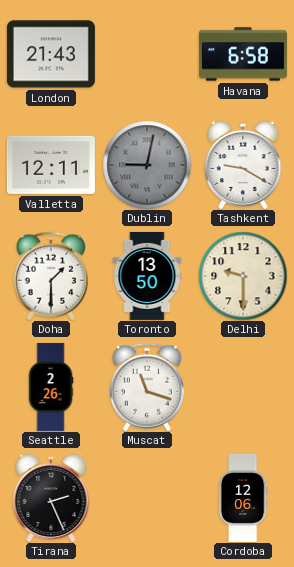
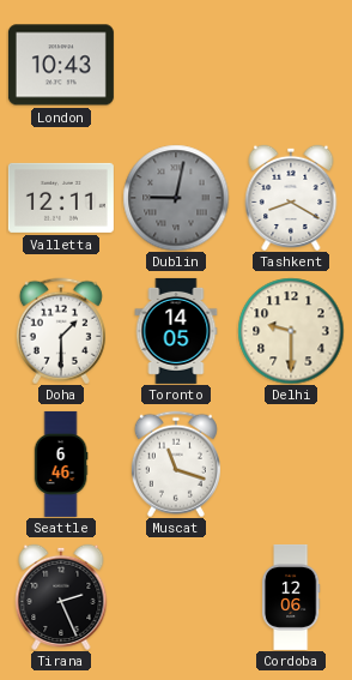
London: 21:43 -> 10:43 (61, 65)
Havana: 6:58 -> none (243, 54)
Tashkent: 9:20 -> 8:20 (291, 198)
Toronto: 13:50 -> 14:05 (176, 331)
Seattle: 2:26 -> 6:46 (61, 464)
